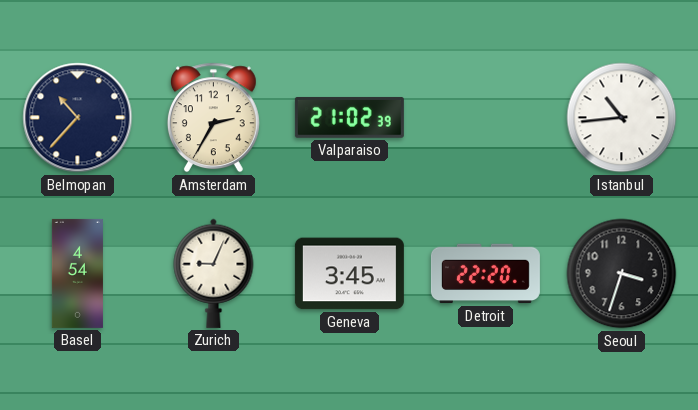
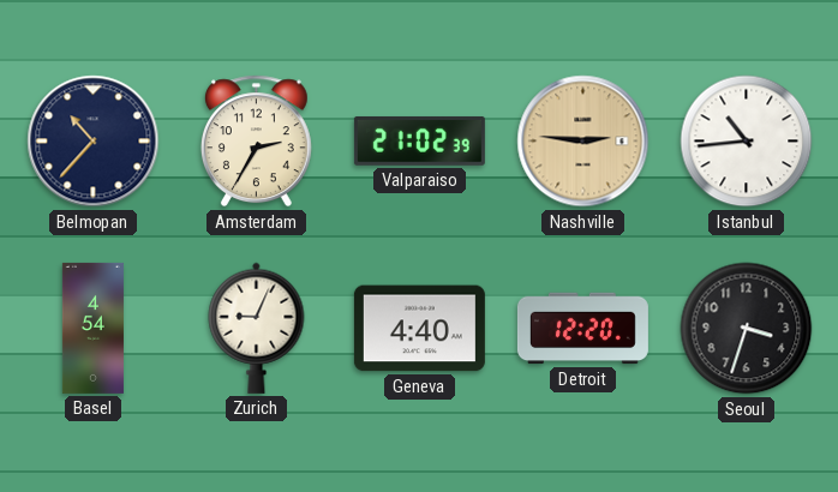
Nashville: none -> 2:46 (583, 142)
Geneva: 3:45 -> 4:40 (419, 329)
Detroit: 22:20 -> 12:20 (582, 329)
